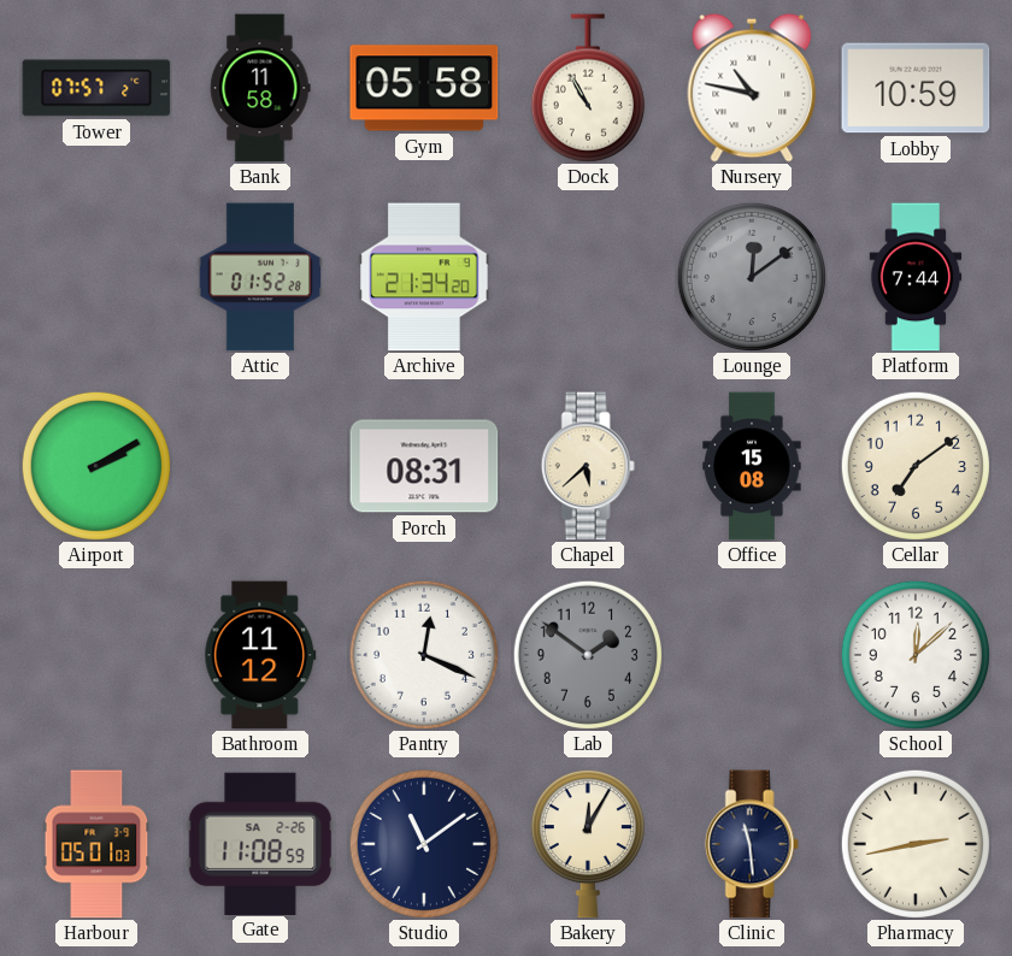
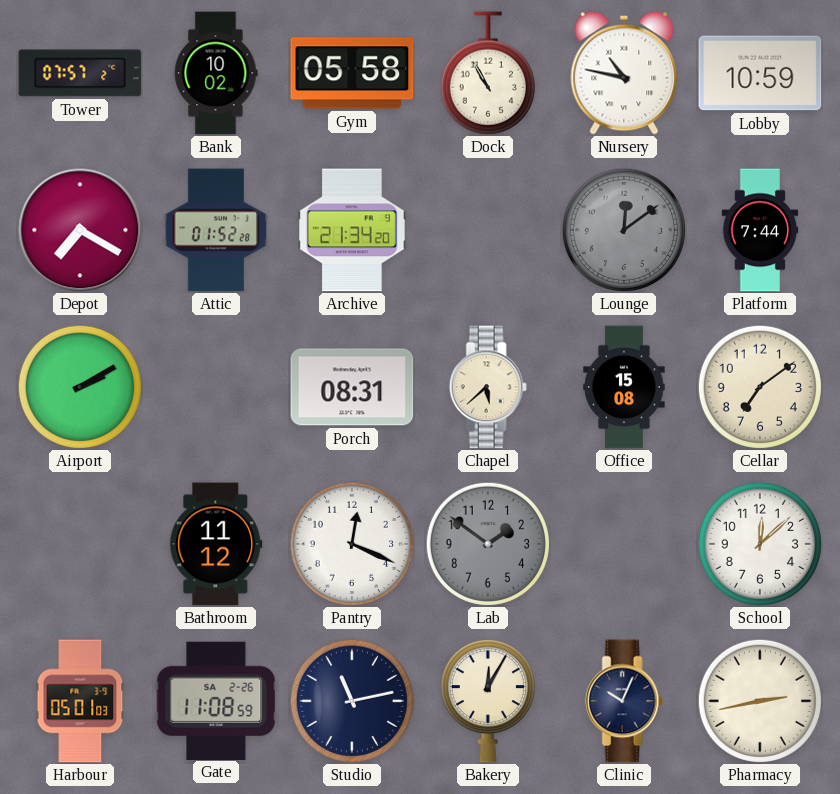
Bank: 11:58 -> 10:02 (216, 73)
Depot: none -> 7:20 (80, 230)
Studio: 11:09 -> 11:13 (352, 701)
Clinic: 11:29 -> 10:04 (624, 701)
